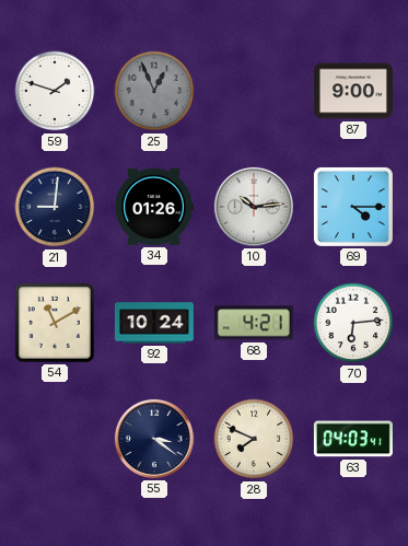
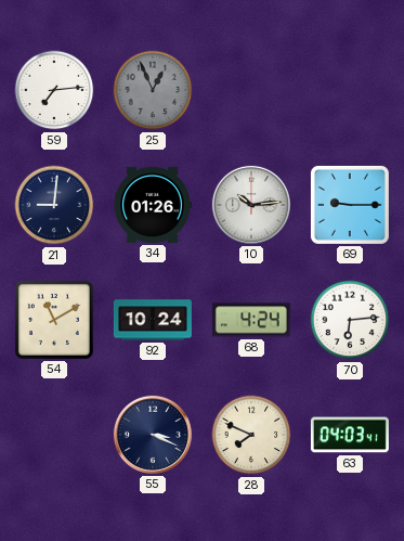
59: 1:48 -> 7:14 (54, 90)
87: 9:00 -> none (353, 91)
69: 4:15 -> 9:15 (350, 205)
68: 4:21 -> 4:24 (251, 320)
55: 3:21 -> 3:19 (153, 435)
